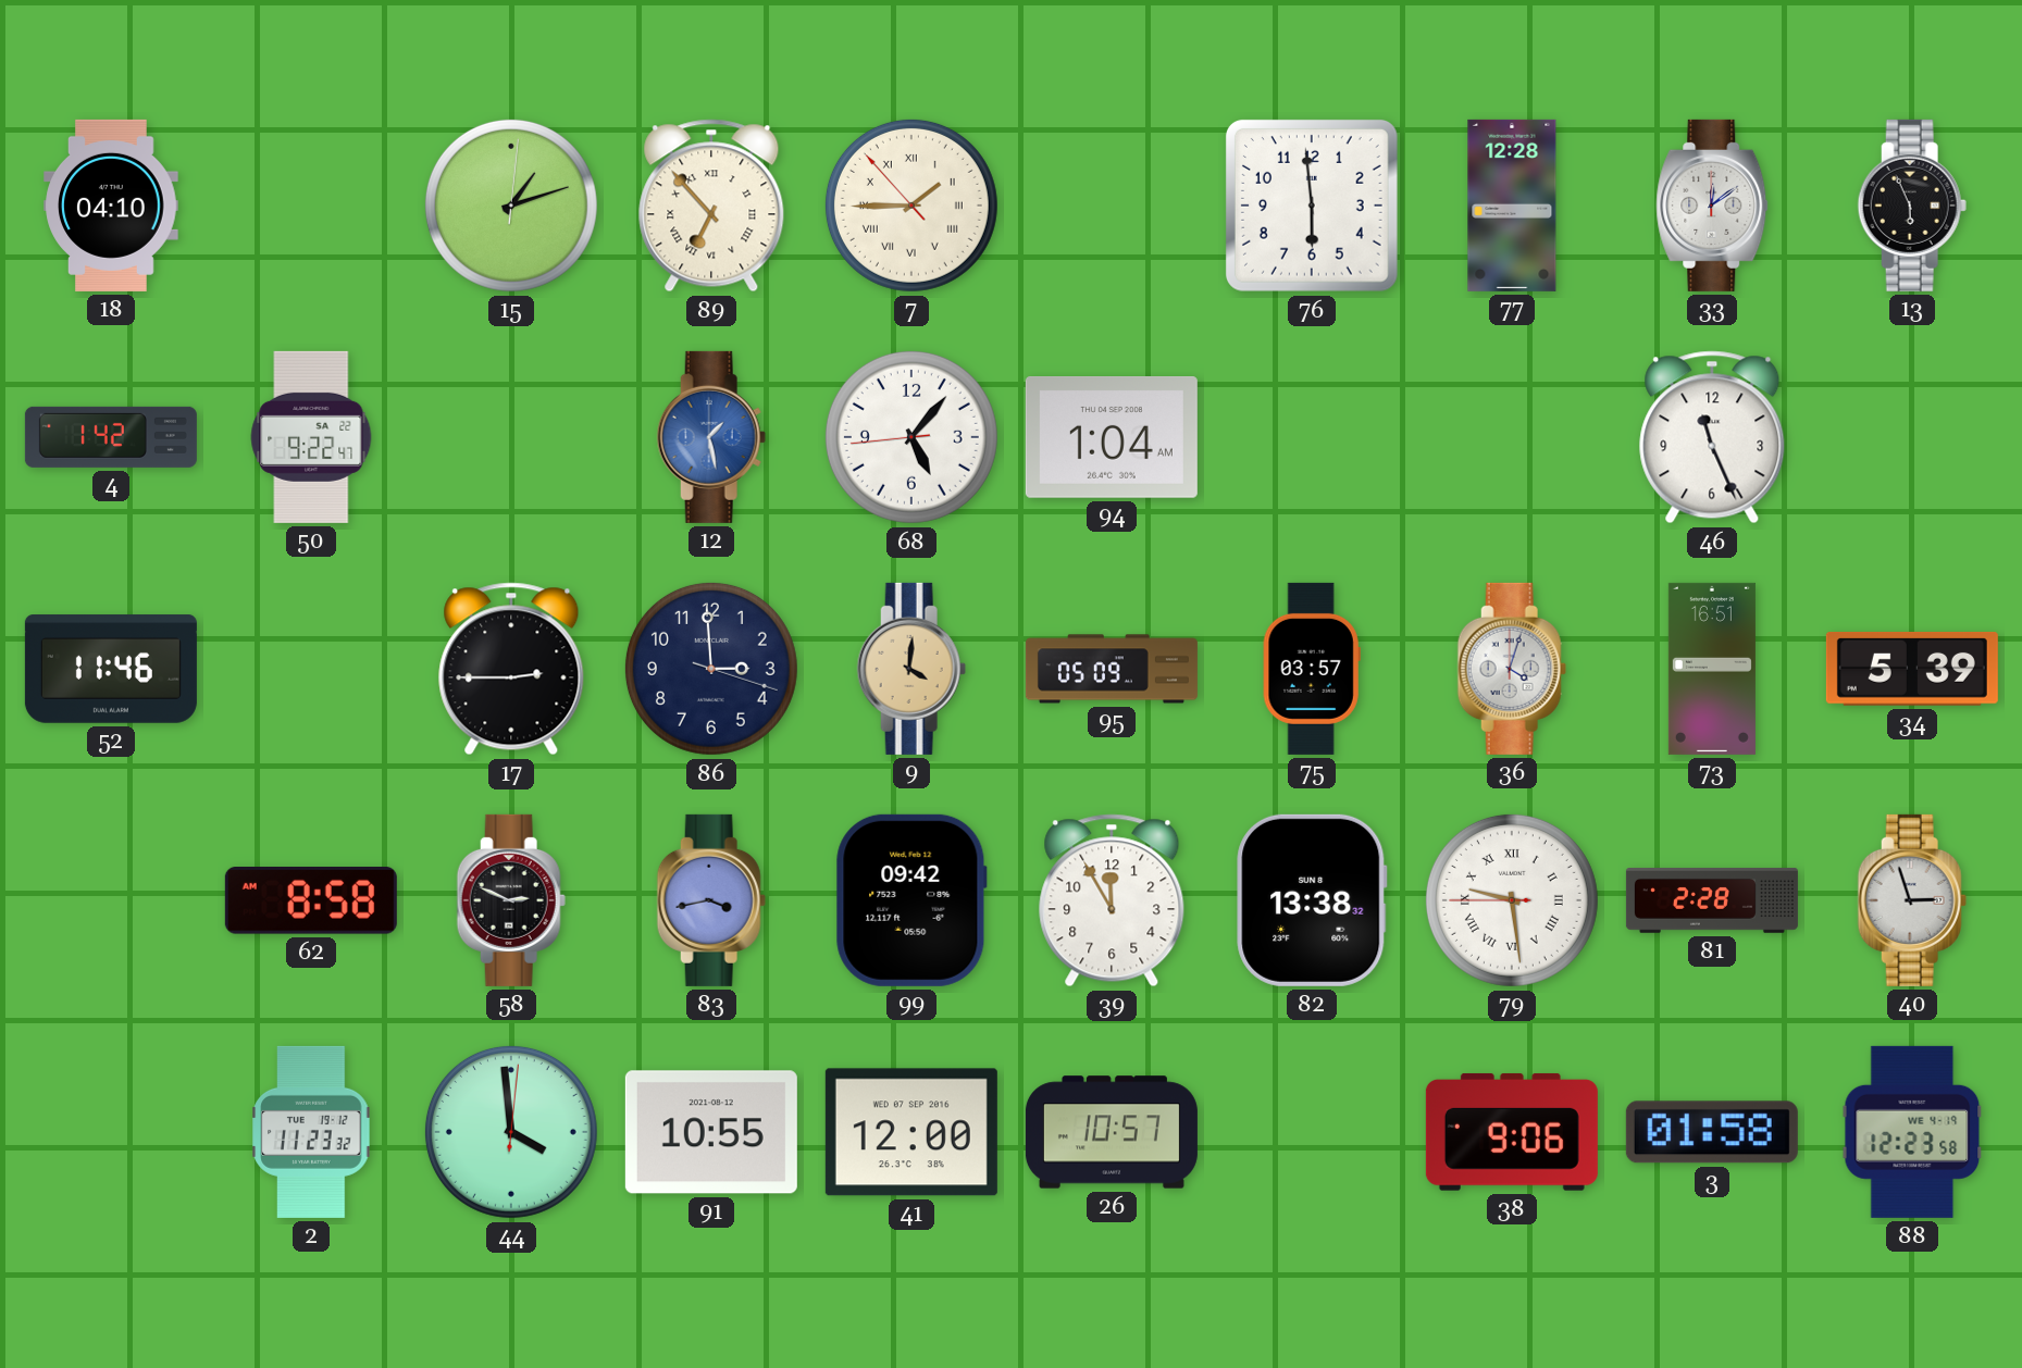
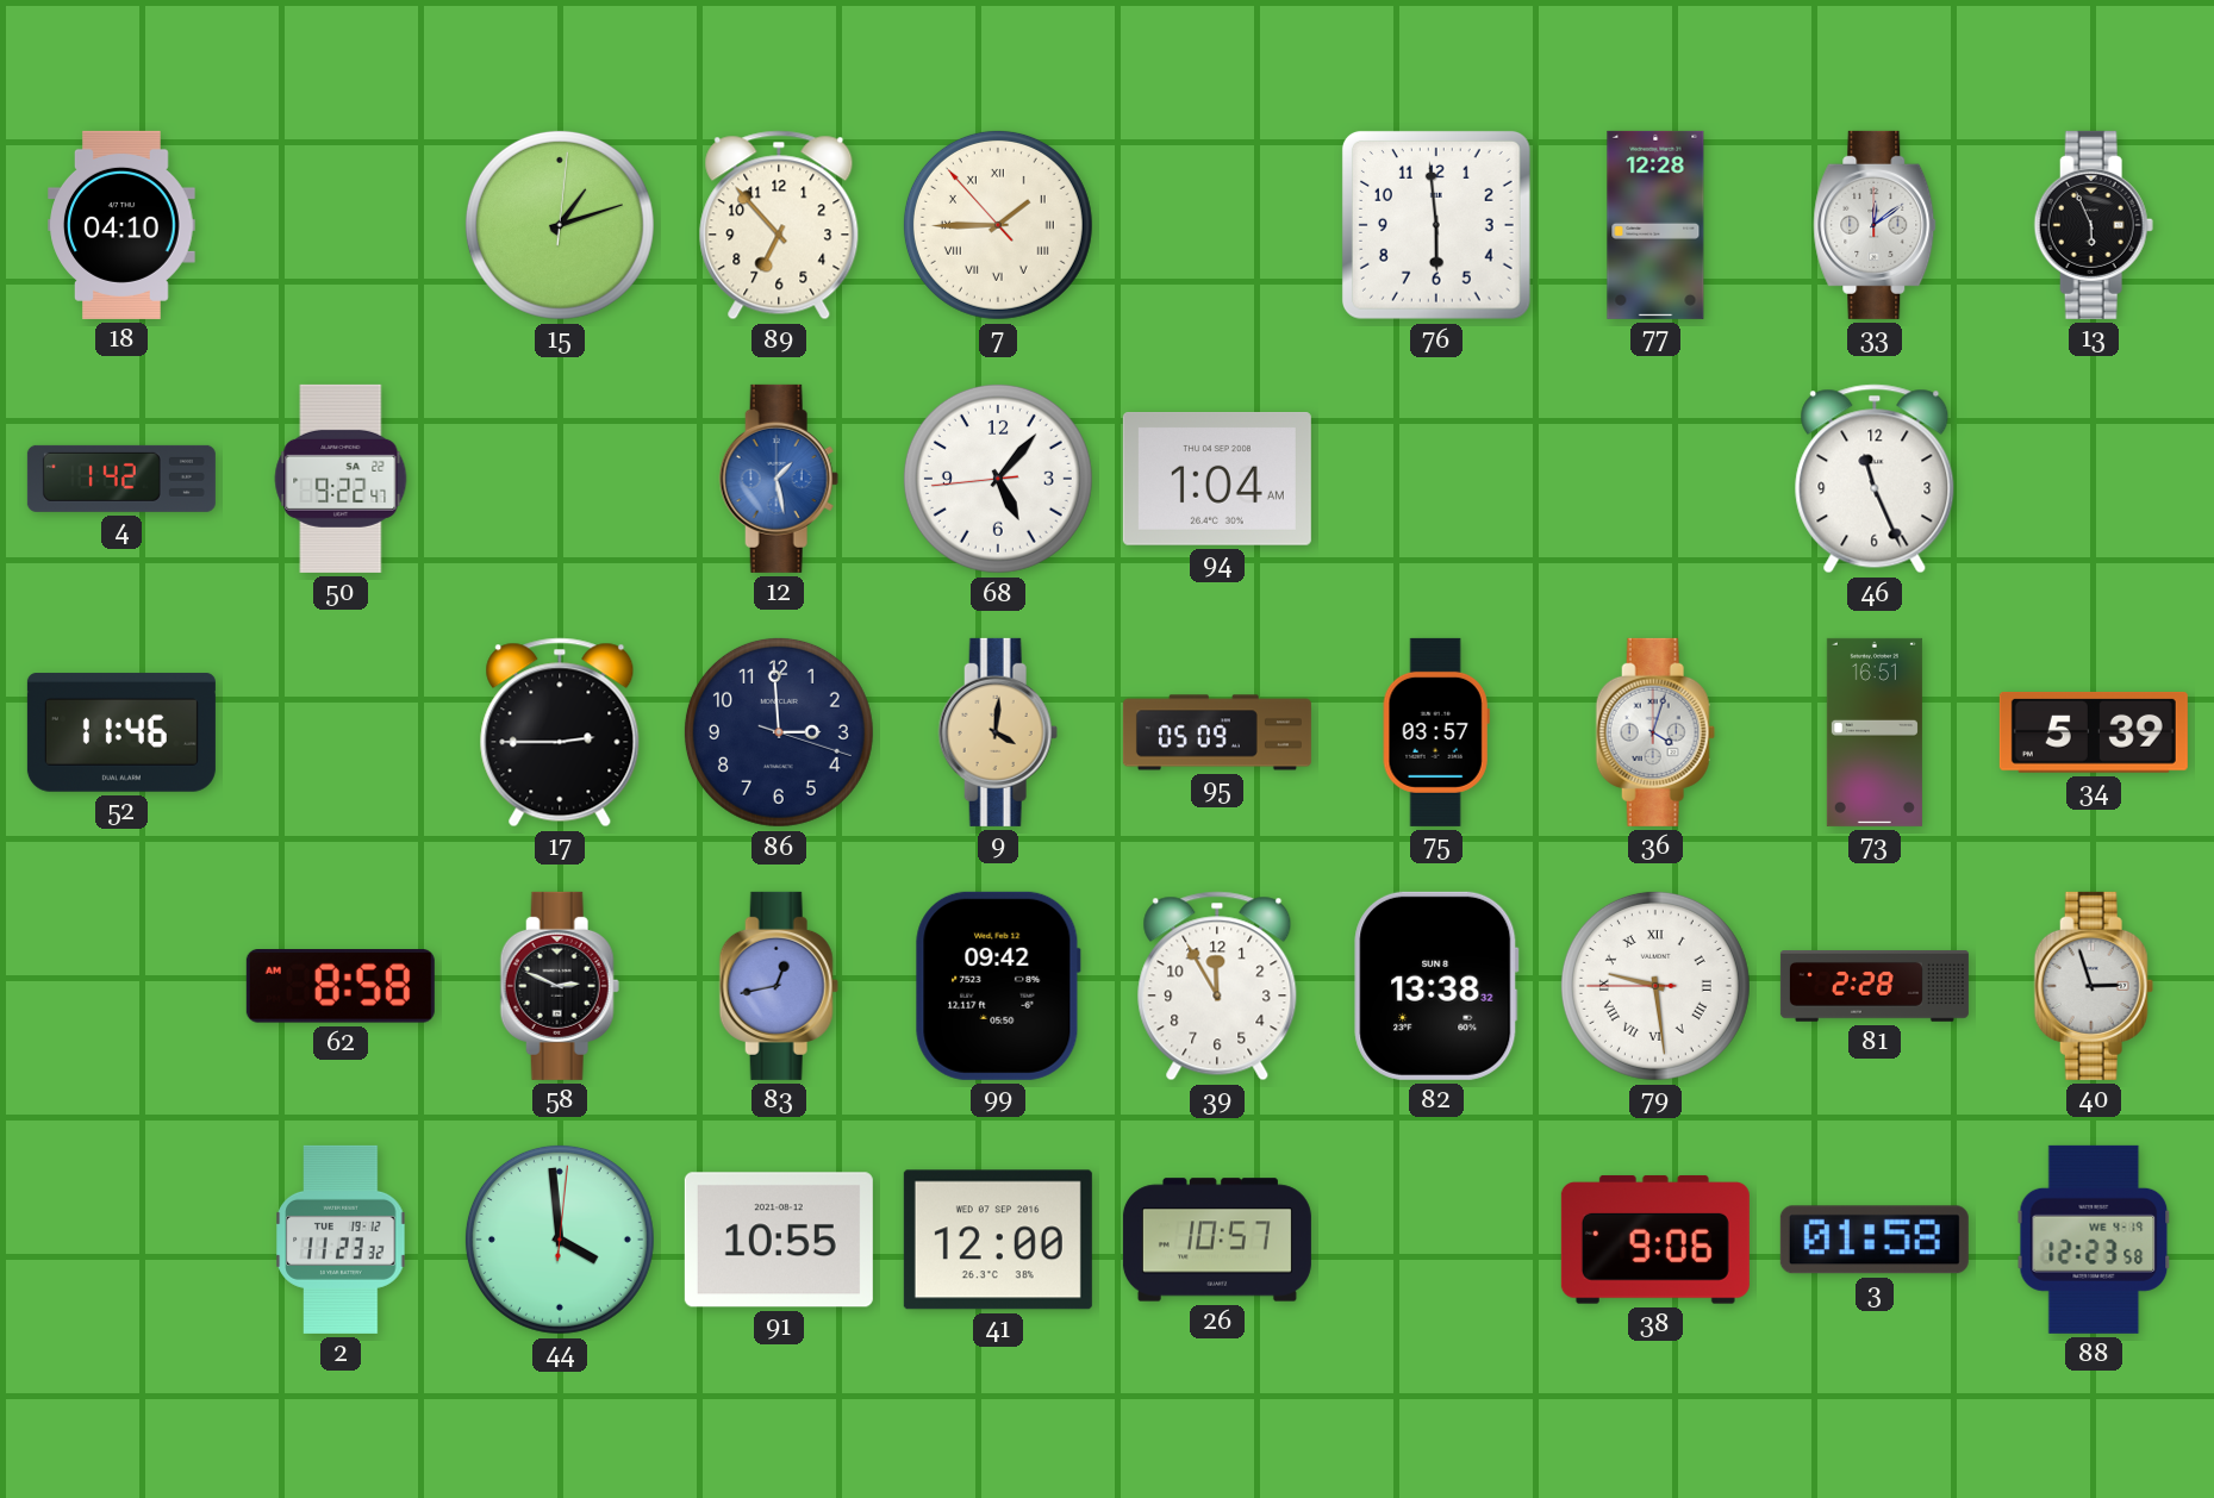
89 numerals: Roman -> Arabic (779, 225)
83: 3:43 -> 12:43 (779, 986)
